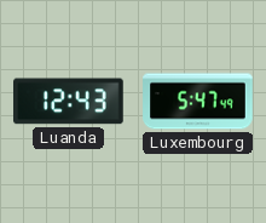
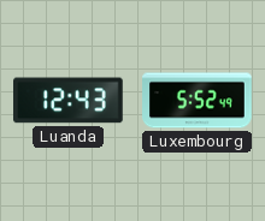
Luxembourg: 5:47 -> 5:52 (198, 101)
